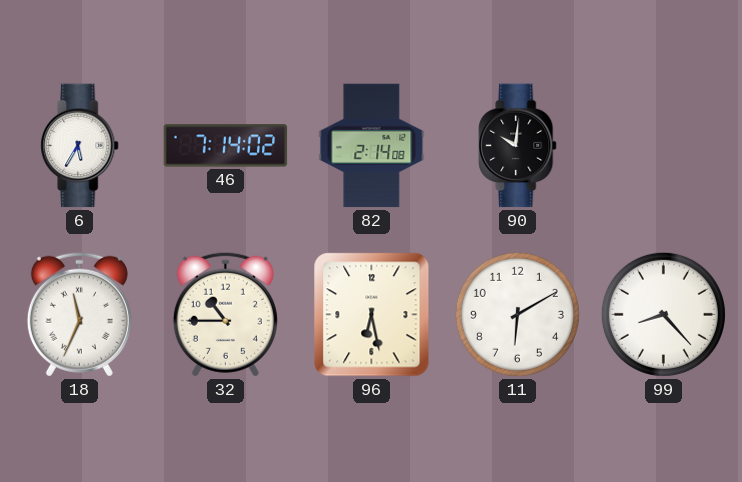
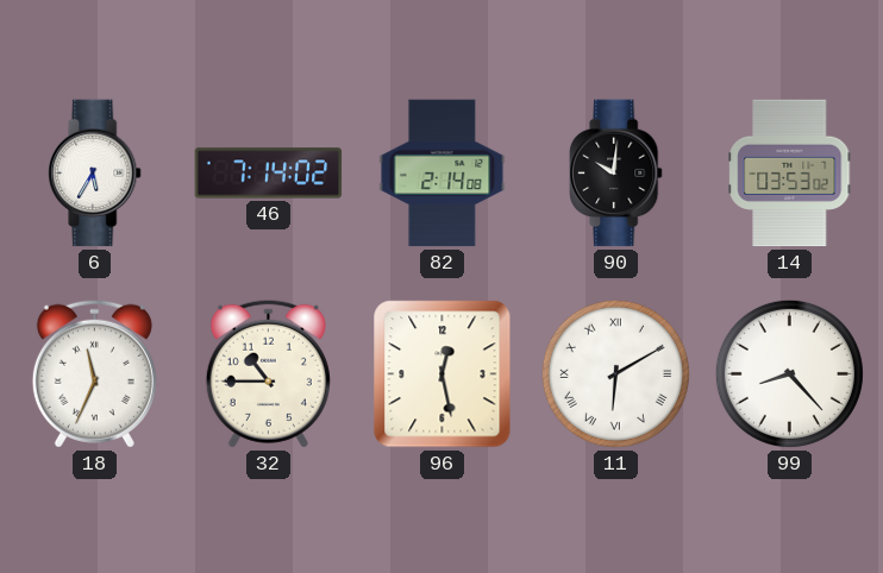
14: none -> 03:53 (790, 174)
96: 6:28 -> 12:28 (443, 374)
11 numerals: Arabic -> Roman (615, 373)
